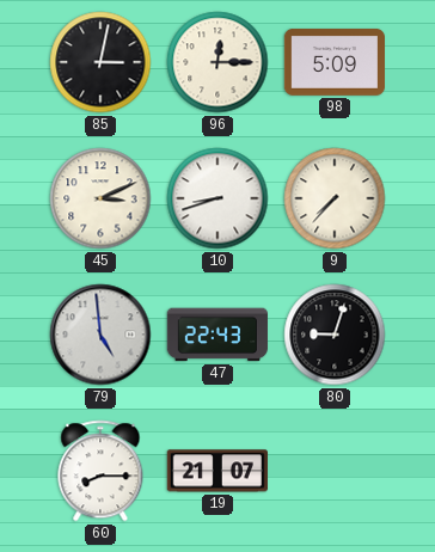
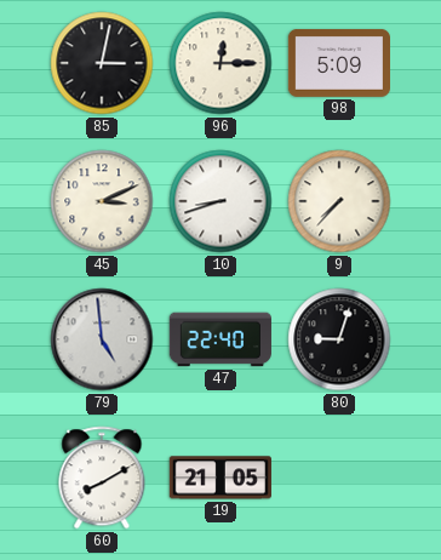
47: 22:43 -> 22:40 (220, 339)
60: 8:15 -> 8:10 (102, 478)
19: 21:07 -> 21:05 (220, 478)
